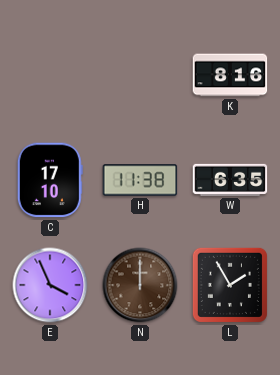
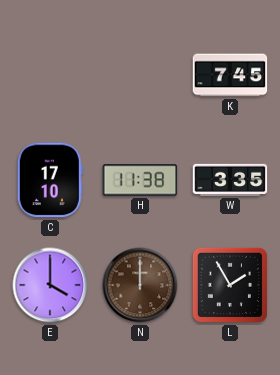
K: 8:16 -> 7:45 (230, 75)
W: 6:35 -> 3:35 (230, 180)
E: 3:56 -> 4:00 (50, 285)
